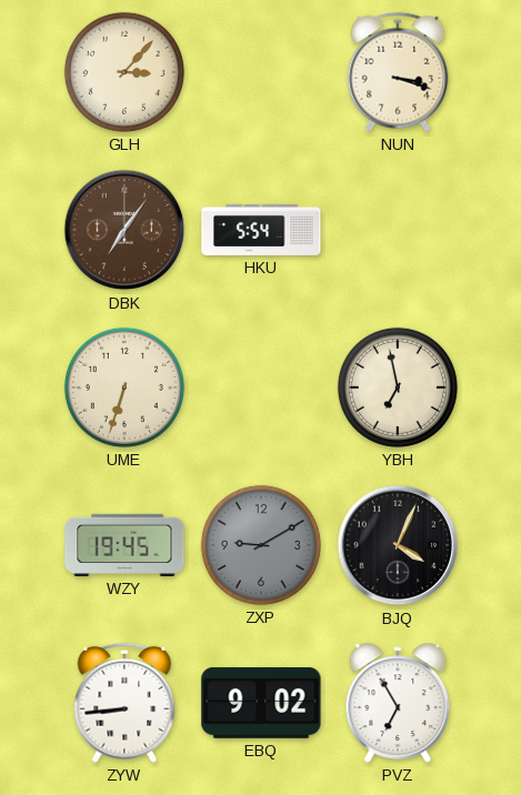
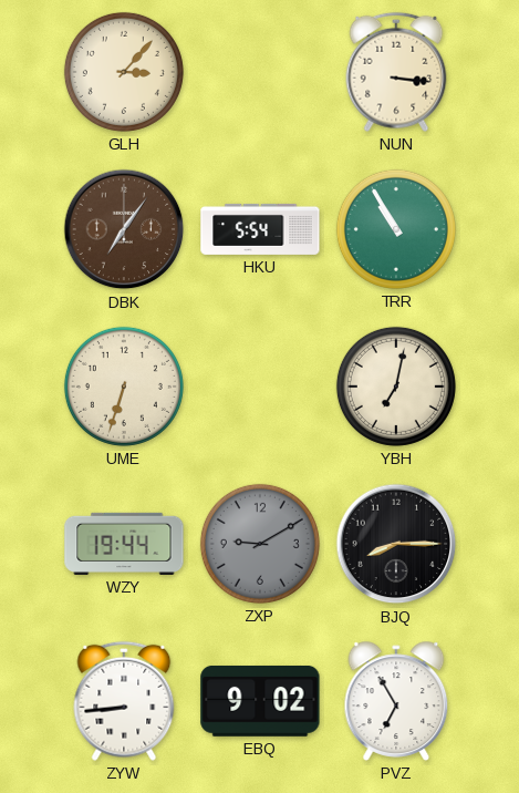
NUN: 3:18 -> 3:16 (396, 72)
TRR: none -> 10:55 (396, 229)
YBH: 6:58 -> 7:02 (396, 387)
WZY: 19:45 -> 19:44 (124, 544)
BJQ: 4:04 -> 8:15 (396, 544)
